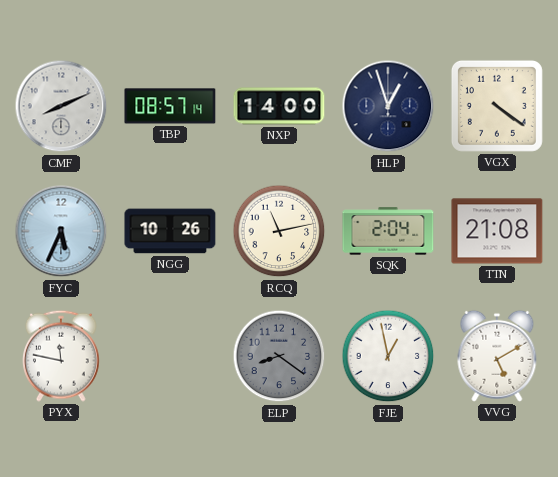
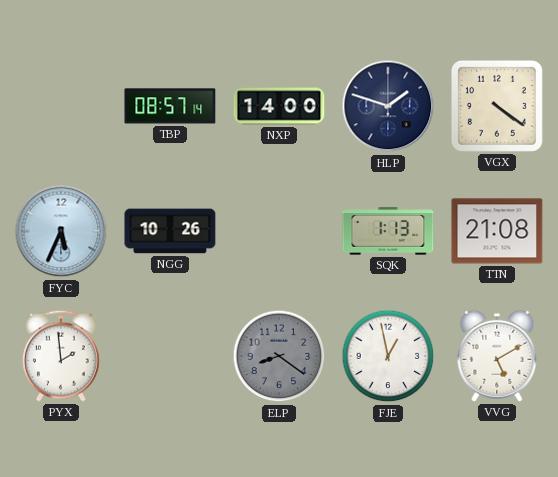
CMF: 8:11 -> none (61, 106)
HLP: 12:57 -> 1:48 (388, 106)
RCQ: 11:13 -> none (279, 231)
SQK: 2:04 -> 1:13 (388, 231)
PYX: 11:47 -> 1:59 (62, 356)
